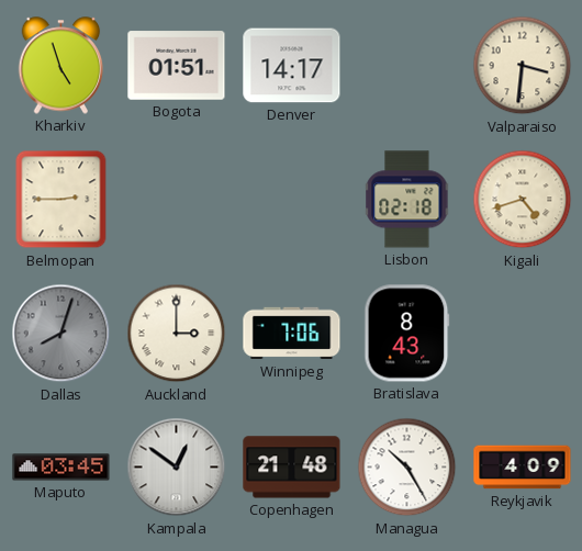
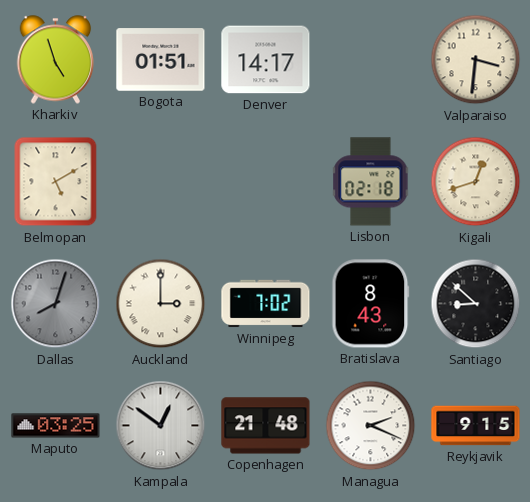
Belmopan: 2:45 -> 5:10 (56, 182)
Kigali: 4:42 -> 12:42 (476, 182)
Winnipeg: 7:06 -> 7:02 (266, 304)
Santiago: none -> 8:52 (476, 304)
Maputo: 03:45 -> 03:25 (56, 426)
Managua: 10:25 -> 2:19 (371, 426)
Reykjavik: 4:09 -> 9:15 (476, 426)
